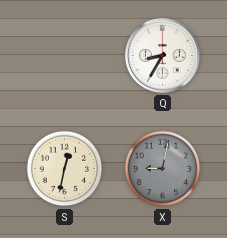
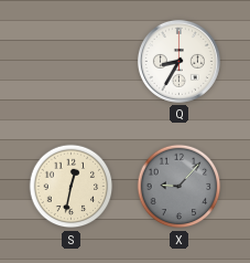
X: 9:02 -> 9:07 (180, 187)
